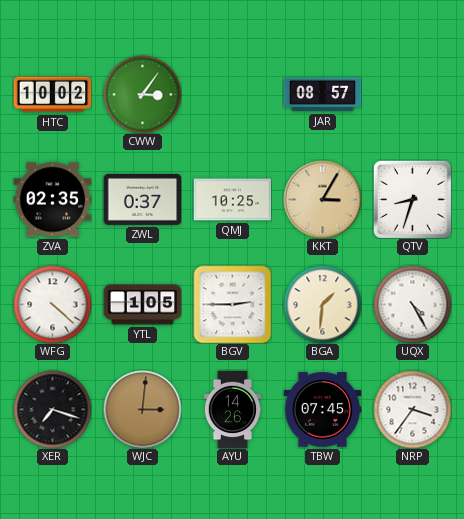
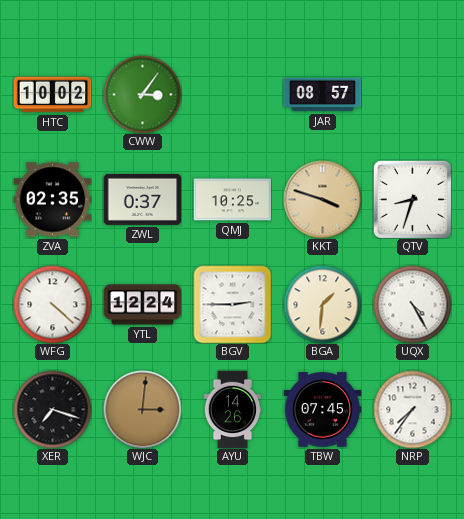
KKT: 3:05 -> 3:48 (322, 199)
YTL: 1:05 -> 12:24 (142, 305)
NRP: 3:36 -> 7:36 (412, 409)
